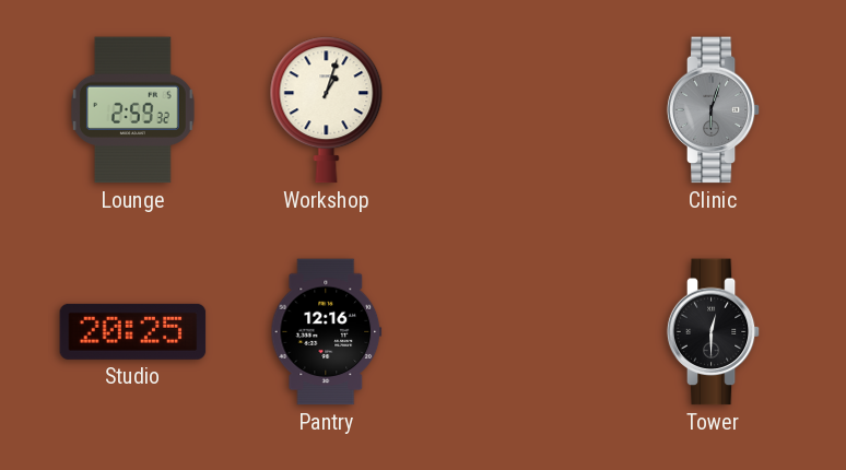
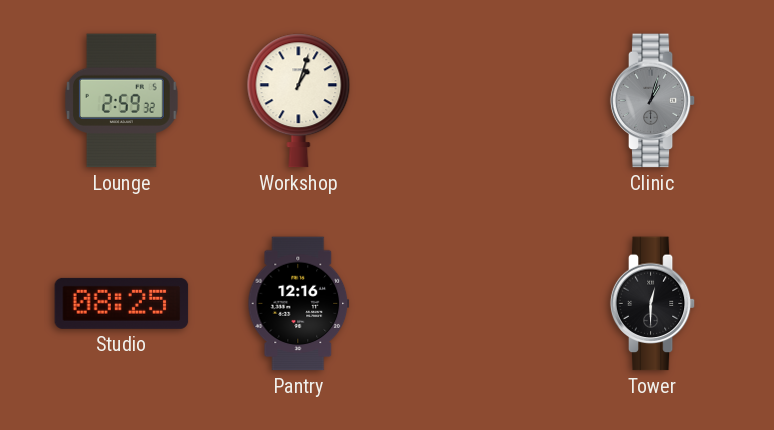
Clinic: 6:03 -> 1:03 (653, 101)
Studio: 20:25 -> 08:25 (122, 303)
